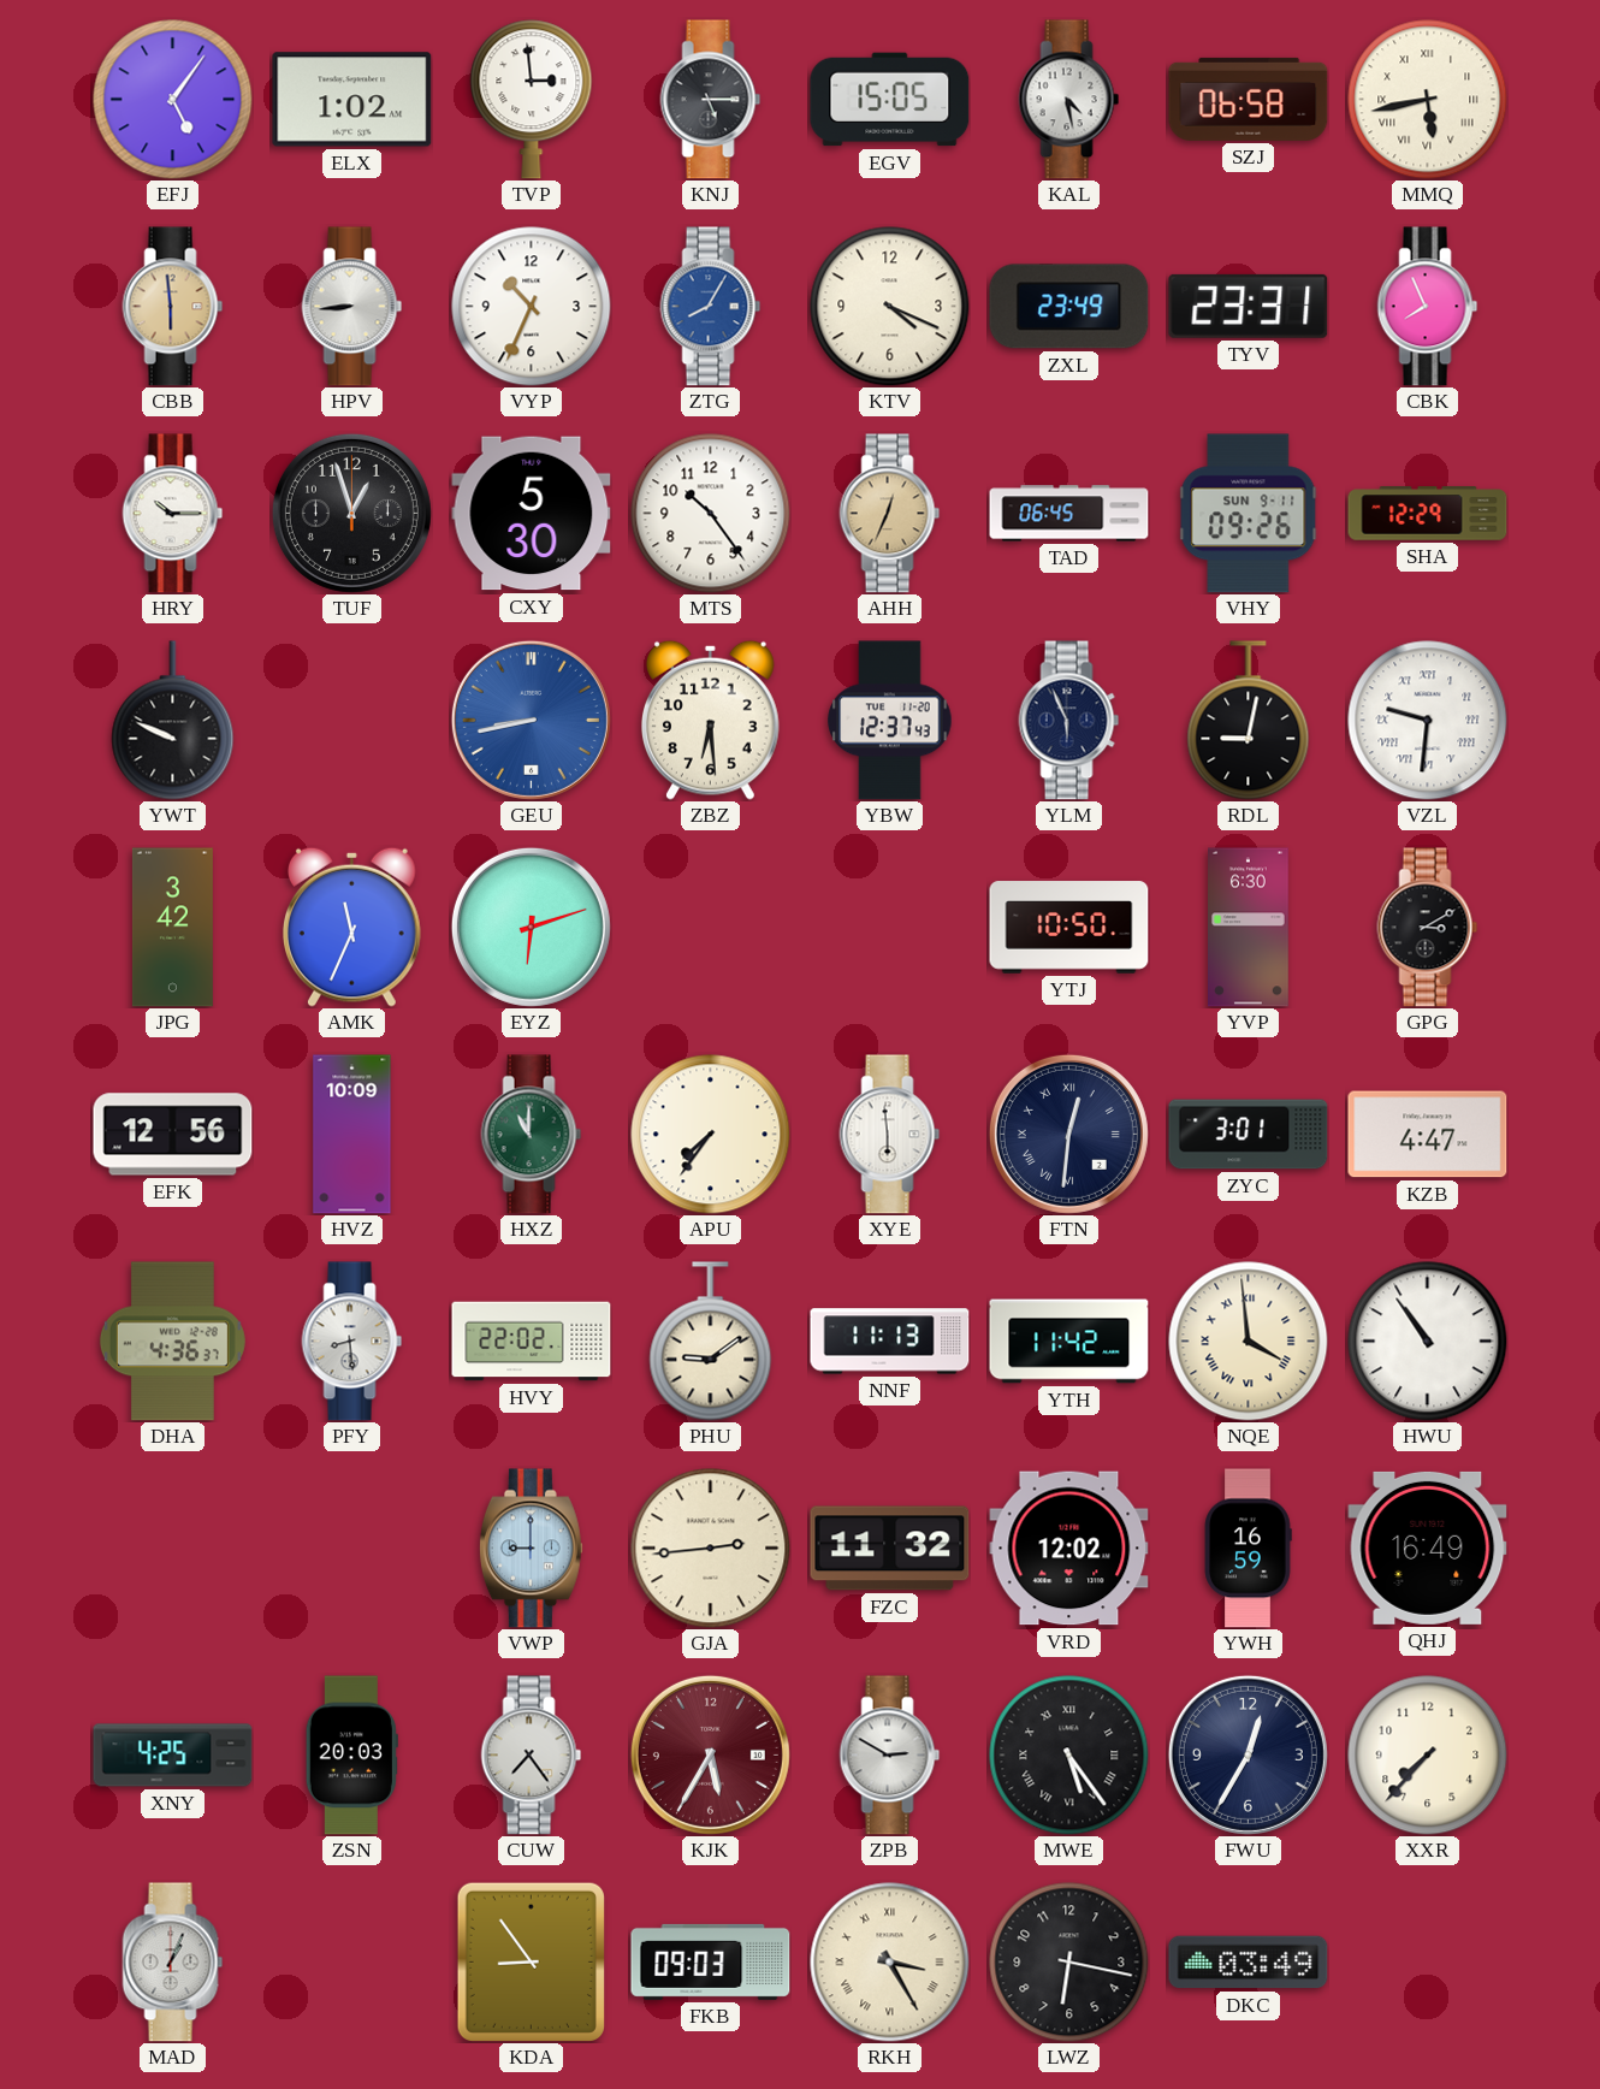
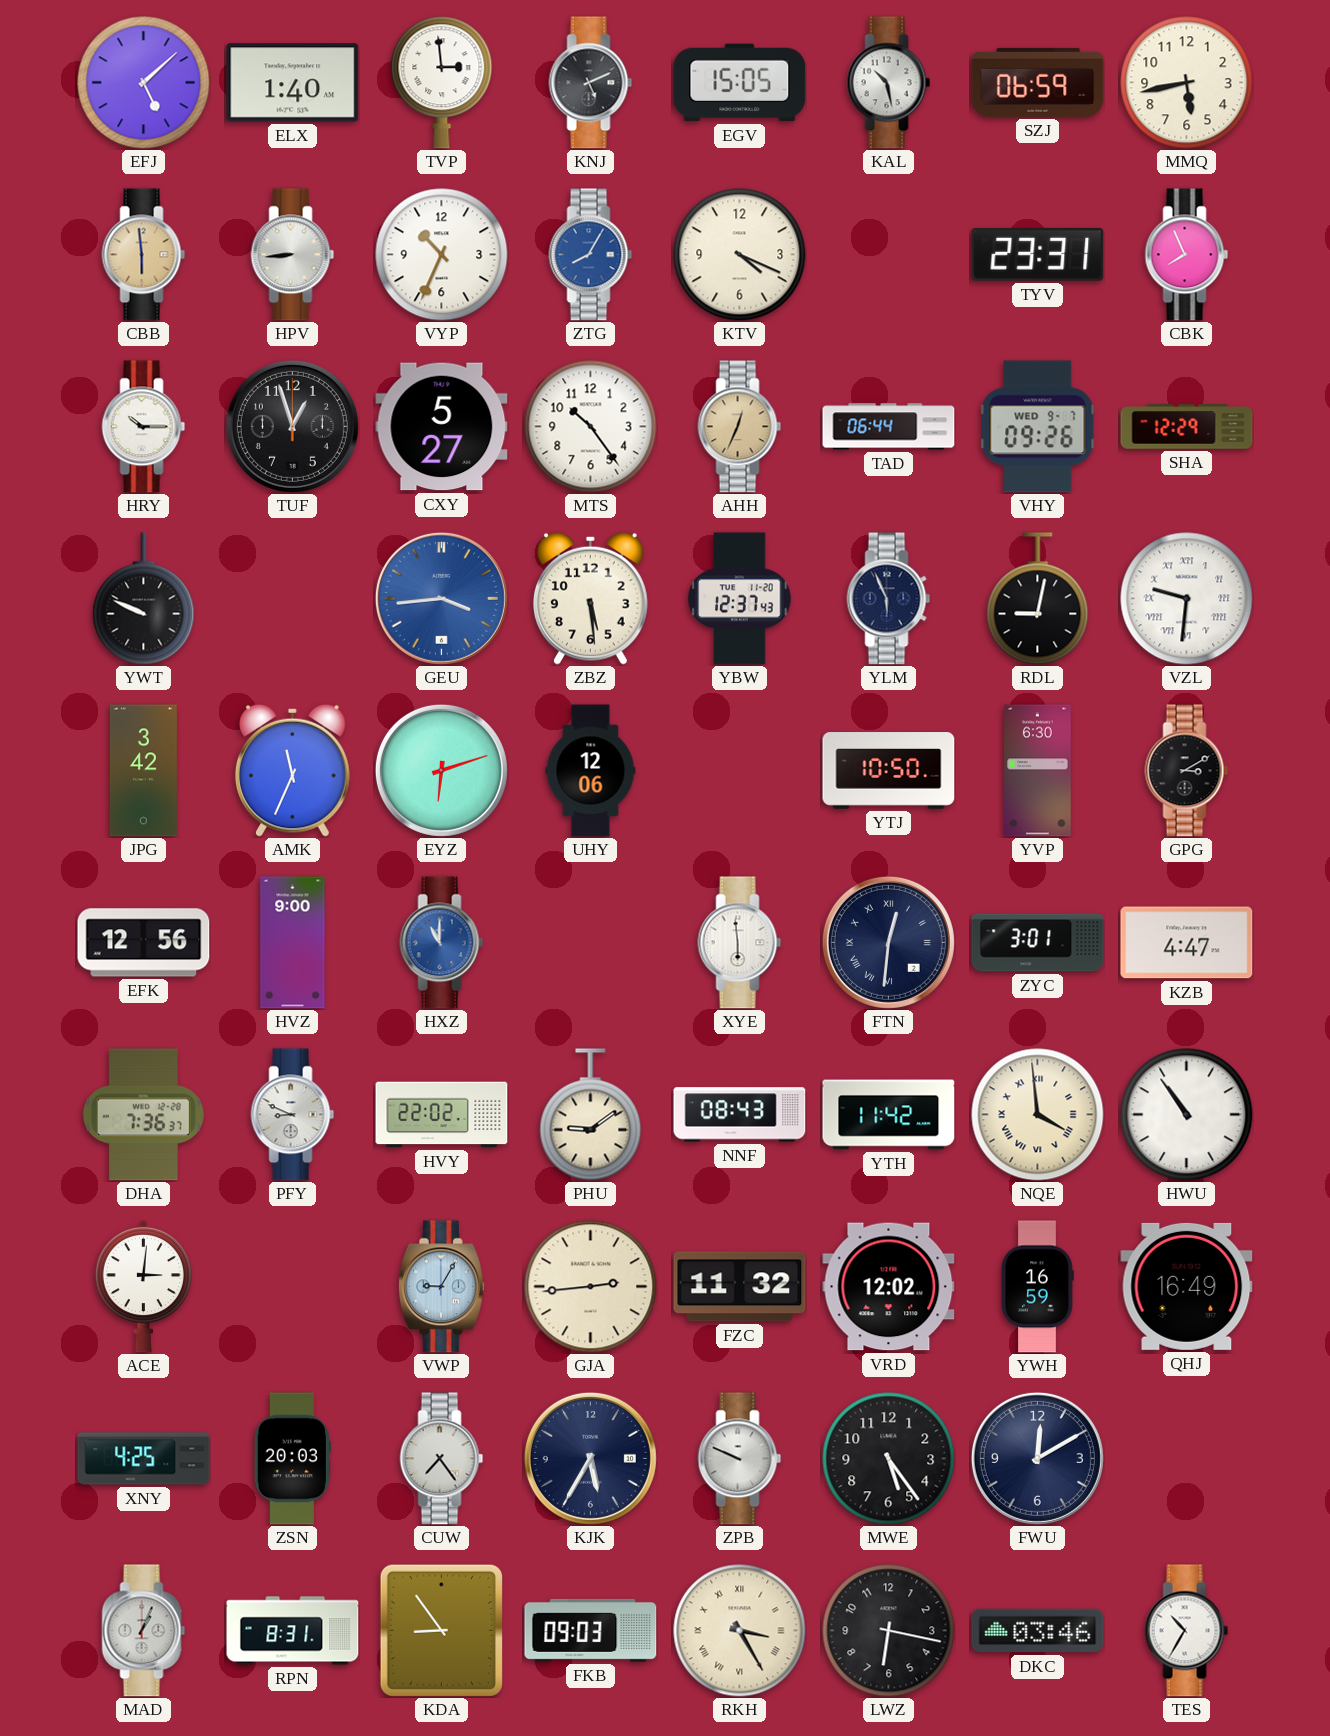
EFJ: 5:06 -> 5:08 (144, 83)
ELX: 1:02 -> 1:40 (293, 83)
KNJ: 5:15 -> 5:11 (591, 83)
KAL: 4:28 -> 10:28 (889, 83)
SZJ: 06:58 -> 06:59 (1038, 82)
MMQ numerals: Roman -> Arabic (1187, 83)
ZXL: 23:49 -> none (1069, 307)
CXY: 5:30 -> 5:27 (442, 427)
TAD: 06:45 -> 06:44 (889, 427)
VHY date: SUN 9-11 -> WED 9-7 (1038, 427)
GEU: 8:43 -> 3:44 (441, 598)
ZBZ: 6:29 -> 5:29 (590, 598)
UHY: none -> 12:06 (591, 771)
HVZ: 10:09 -> 9:00 (293, 943)
HXZ dial: green -> blue (442, 943)
APU: 7:36 -> none (711, 1135)
DHA: 4:36 -> 7:36 (143, 1115)
PFY: 8:29 -> 8:49 (293, 1115)
NNF: 11:13 -> 08:43 (740, 1115)
ACE: none -> 3:01 (143, 1286)
VWP: 9:00 -> 9:05 (441, 1287)
KJK dial: burgundy -> navy (590, 1458)
ZPB: 2:50 -> 9:49 (740, 1459)
MWE numerals: Roman -> Arabic (889, 1459)
FWU: 12:35 -> 12:10 (1037, 1458)
XXR: 7:37 -> none (1428, 1756)
RPN: none -> 8:31 (293, 1631)
DKC: 03:49 -> 03:46 (1038, 1631)
TES: none -> 10:35 (1187, 1631)
